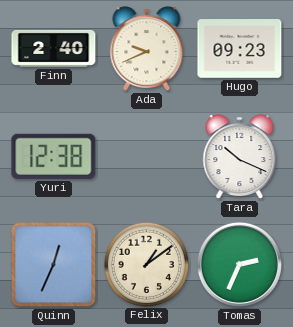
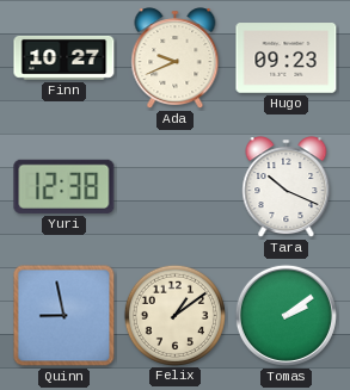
Finn: 2:40 -> 10:27 (65, 57)
Quinn: 12:34 -> 8:58 (65, 316)
Tomas: 2:34 -> 2:09 (285, 315)
